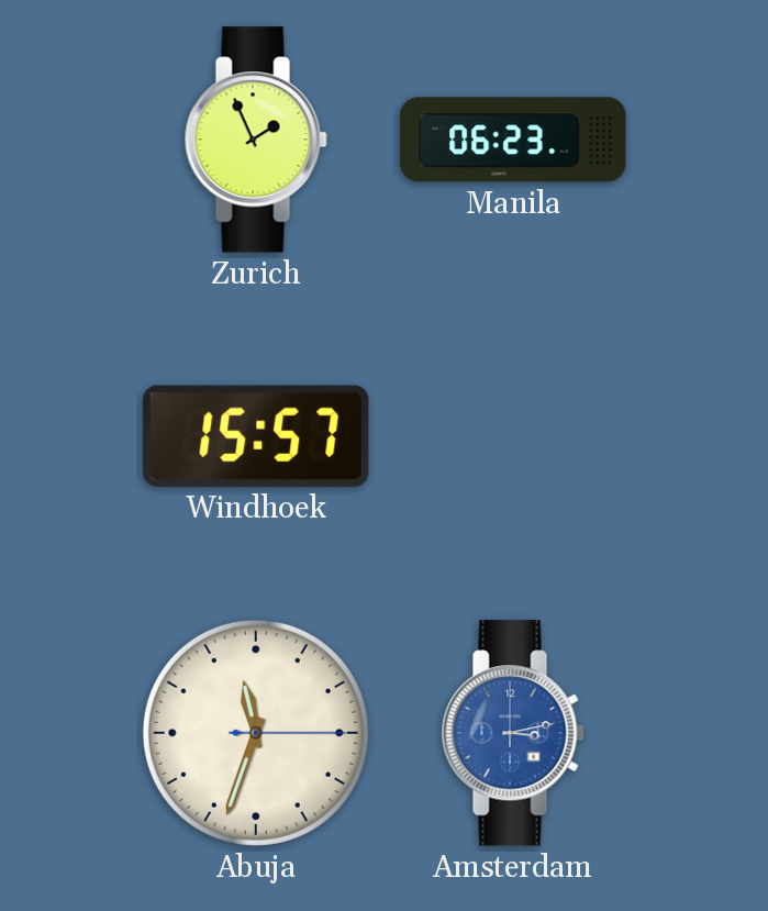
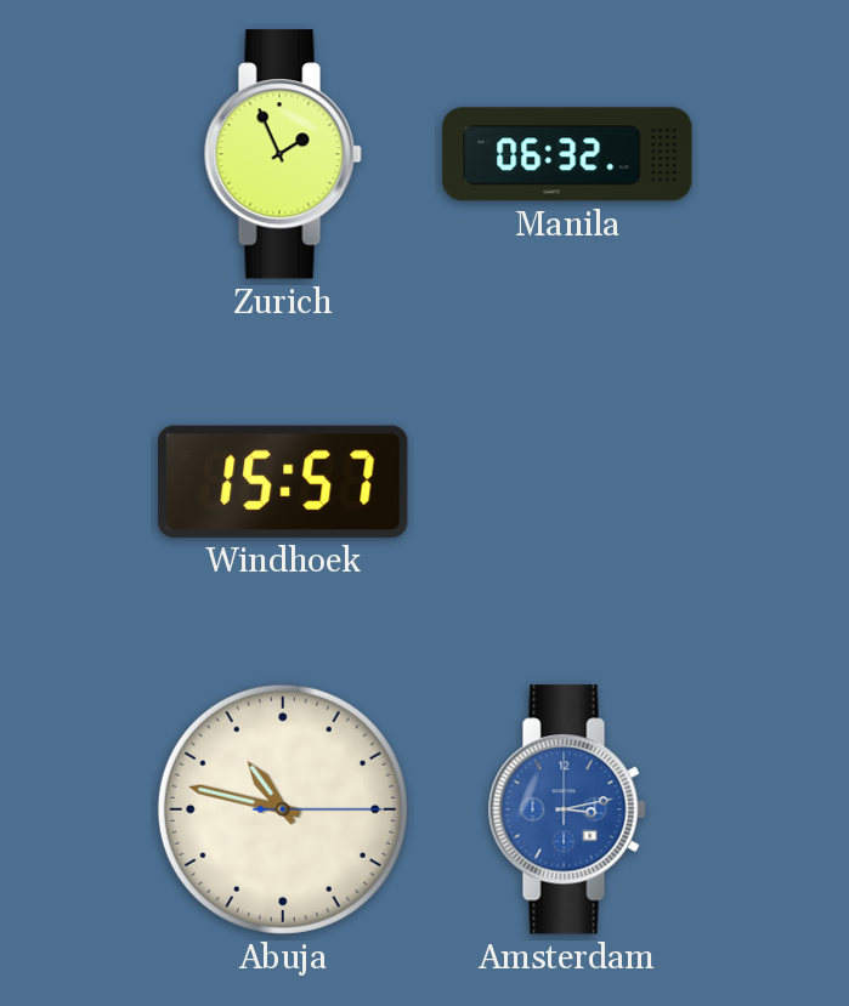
Manila: 06:23 -> 06:32 (567, 154)
Abuja: 11:33 -> 10:47 (283, 809)
